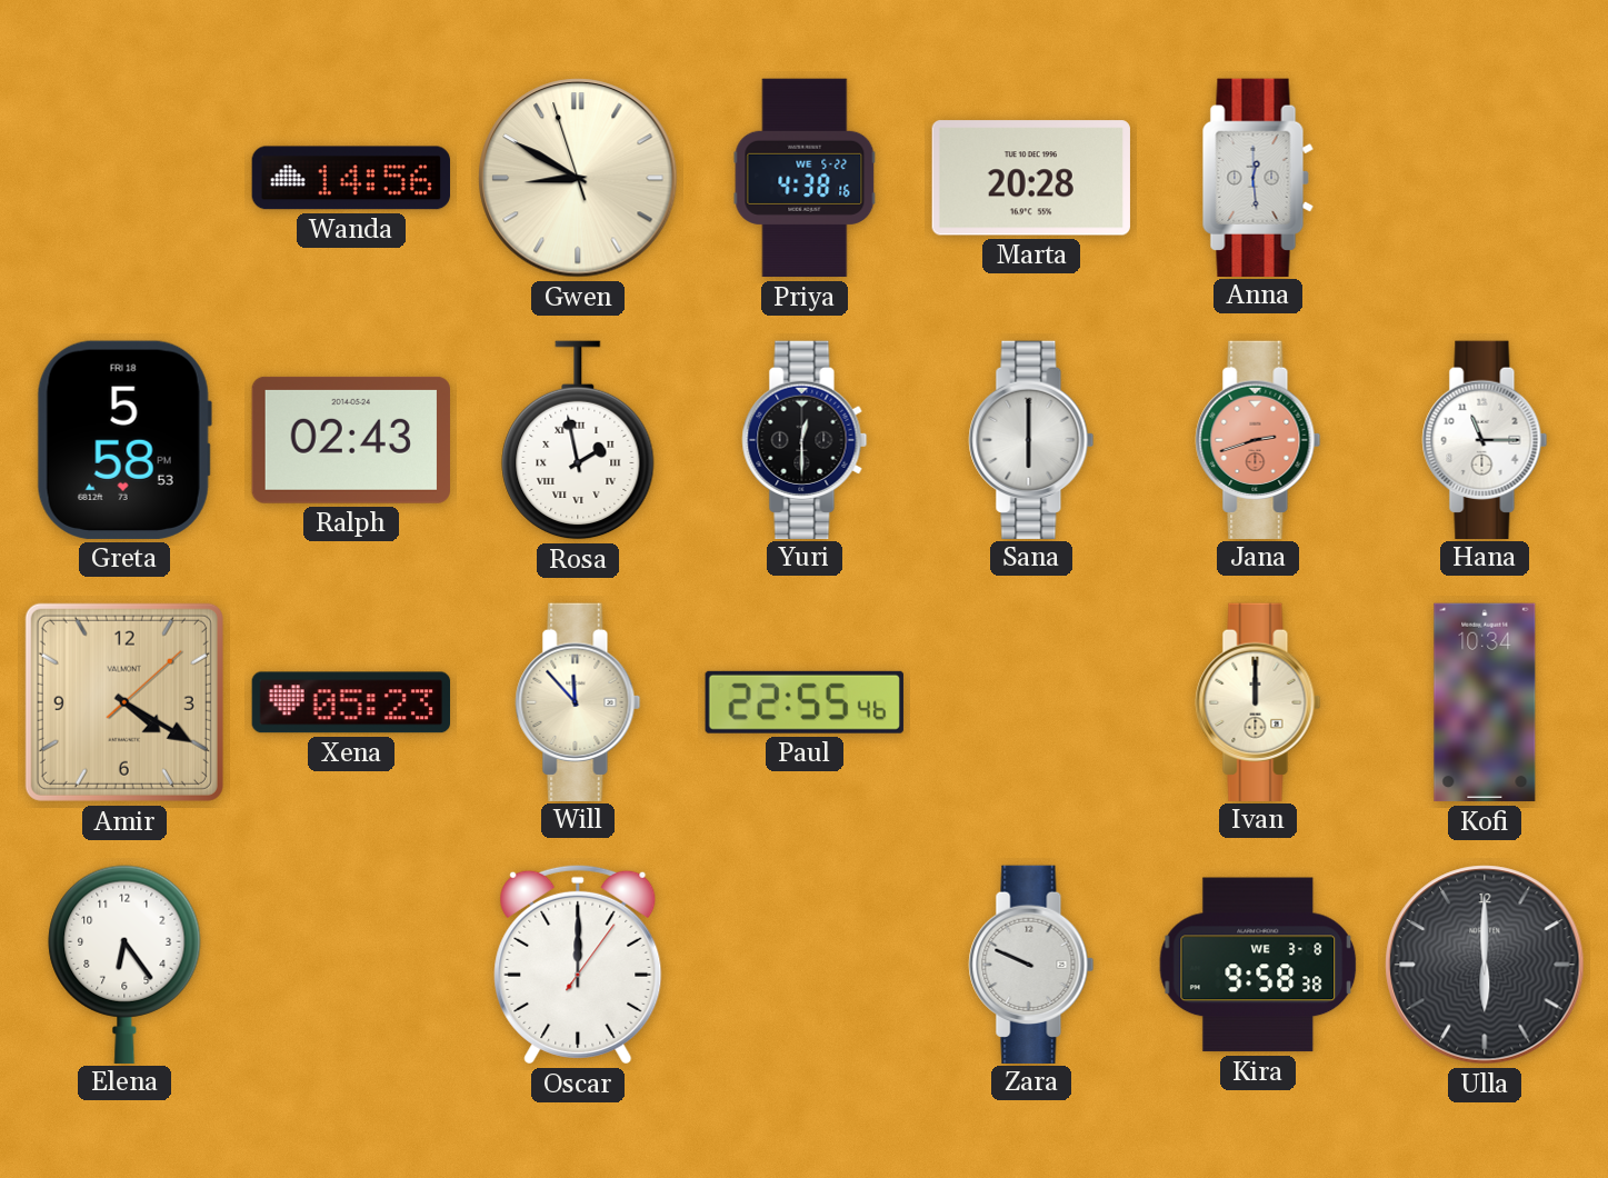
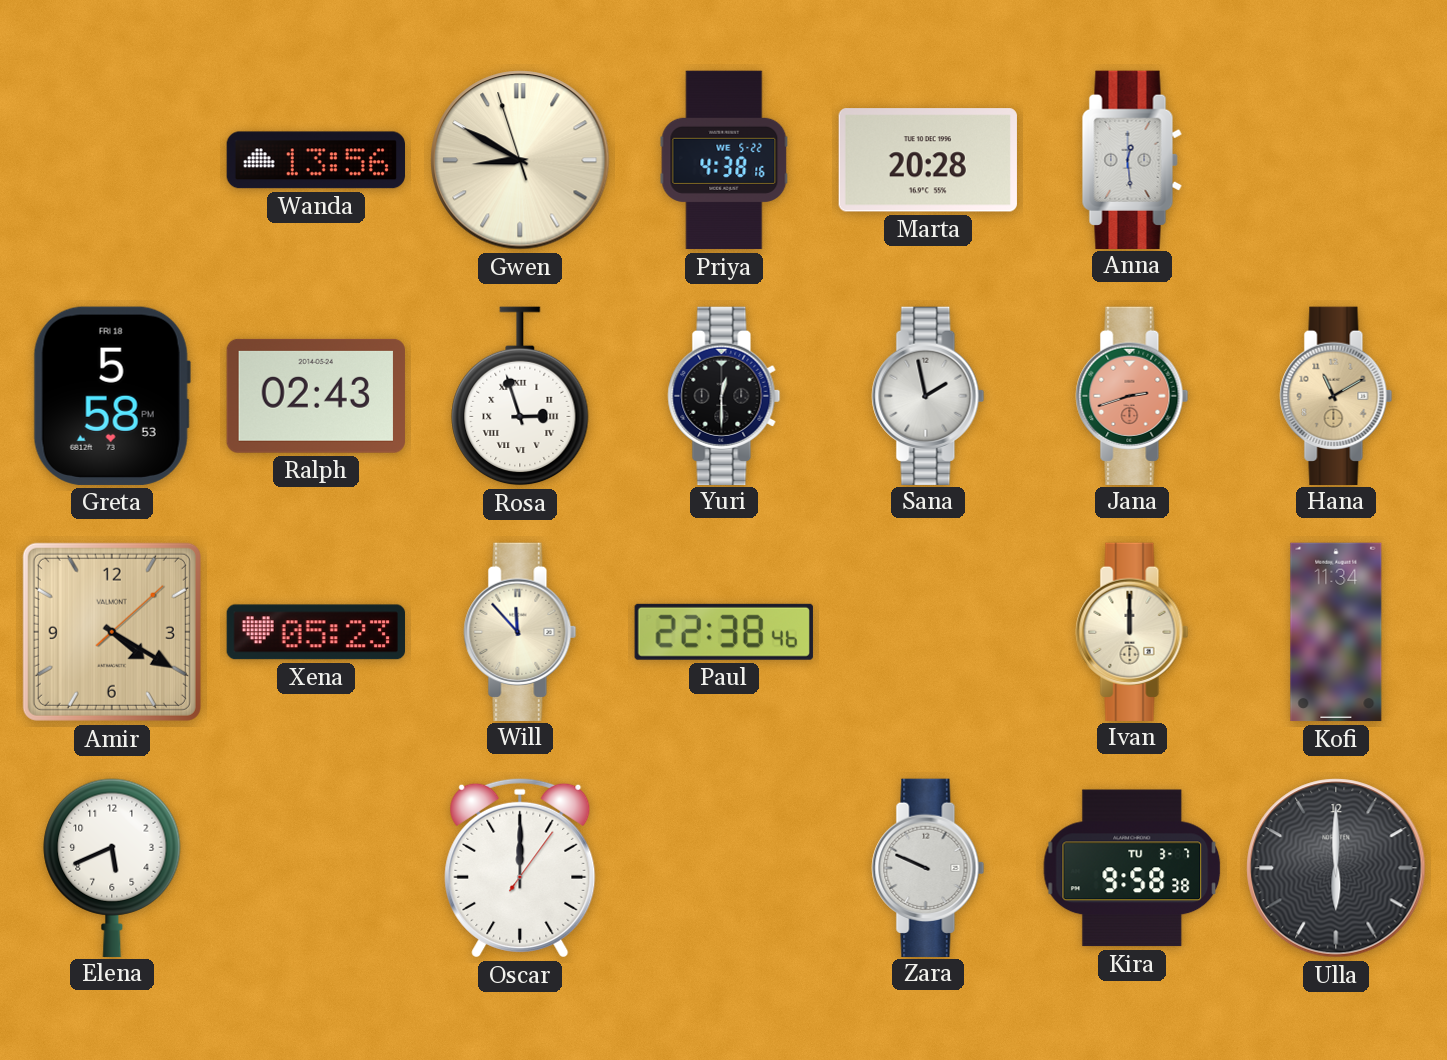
Wanda: 14:56 -> 13:56 (315, 160)
Rosa: 1:58 -> 2:57 (520, 396)
Sana: 6:00 -> 1:58 (928, 395)
Hana: 11:15 -> 11:10 (1336, 395)
Hana dial: white -> champagne (1336, 395)
Paul: 22:55 -> 22:38 (724, 632)
Kofi: 10:34 -> 11:34 (1336, 632)
Elena: 6:24 -> 5:41 (112, 867)
Kira date: WE 3-8 -> TU 3-7 (1132, 868)
